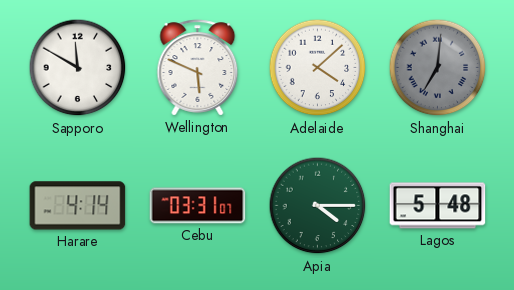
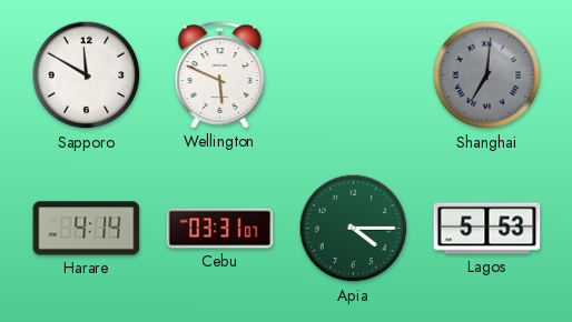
Adelaide: 4:08 -> none (318, 68)
Lagos: 5:48 -> 5:53 (487, 229)
